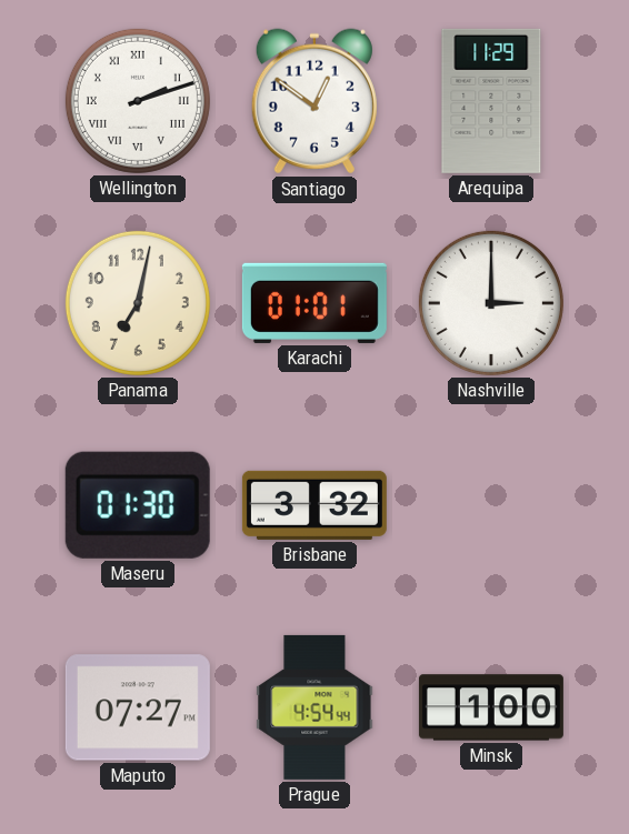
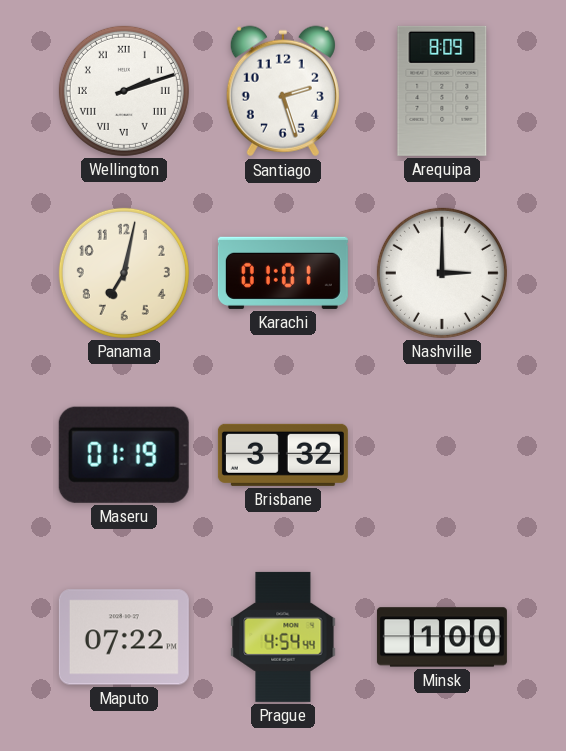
Santiago: 12:51 -> 2:27 (283, 91)
Arequipa: 11:29 -> 8:09 (442, 91)
Maseru: 01:30 -> 01:19 (124, 455)
Maputo: 07:27 -> 07:22 (124, 637)
